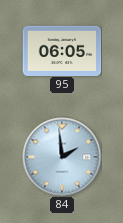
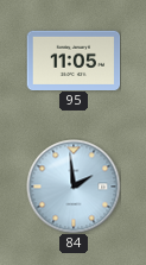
95: 06:05 -> 11:05 (74, 59)
